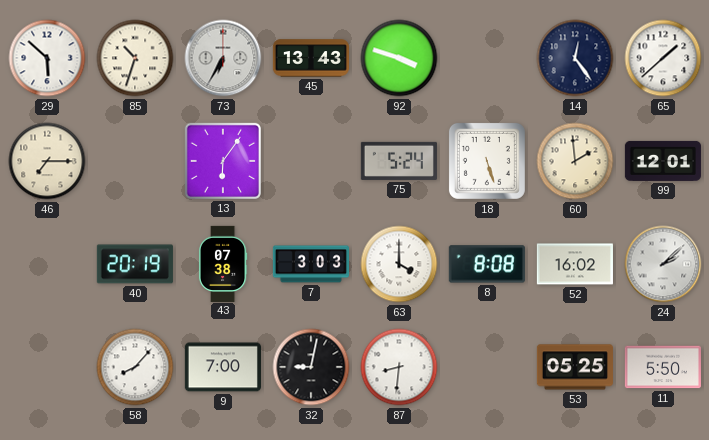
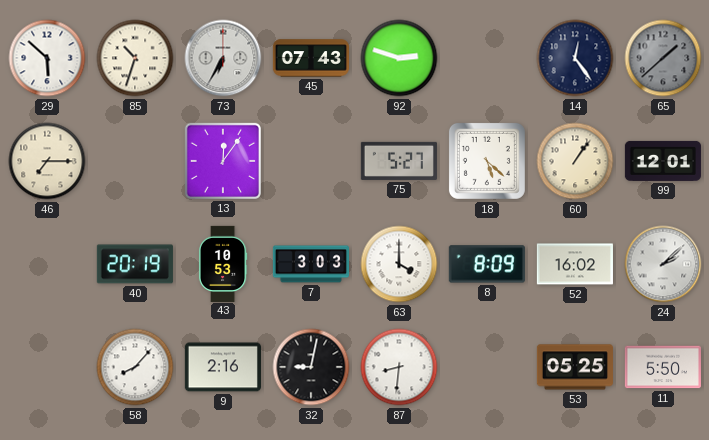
45: 13:43 -> 07:43 (311, 58)
92: 3:48 -> 2:48 (399, 58)
65 dial: white -> grey (663, 58)
13: 6:06 -> 12:06 (223, 161)
75: 5:24 -> 5:27 (399, 161)
18: 5:27 -> 5:22 (487, 161)
60: 1:59 -> 1:06 (575, 161)
43: 07:38 -> 10:53 (223, 263)
8: 8:08 -> 8:09 (487, 264)
9: 7:00 -> 2:16 (223, 367)
